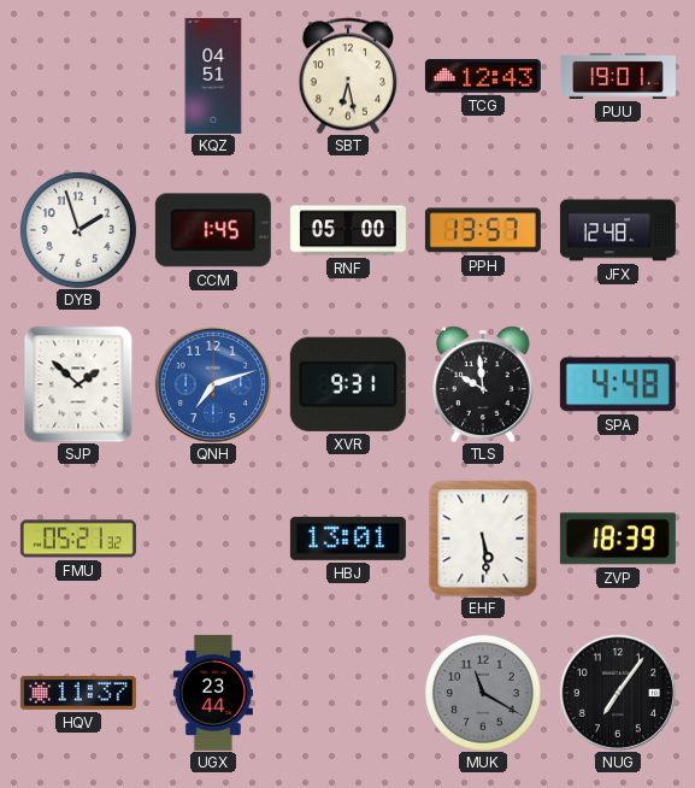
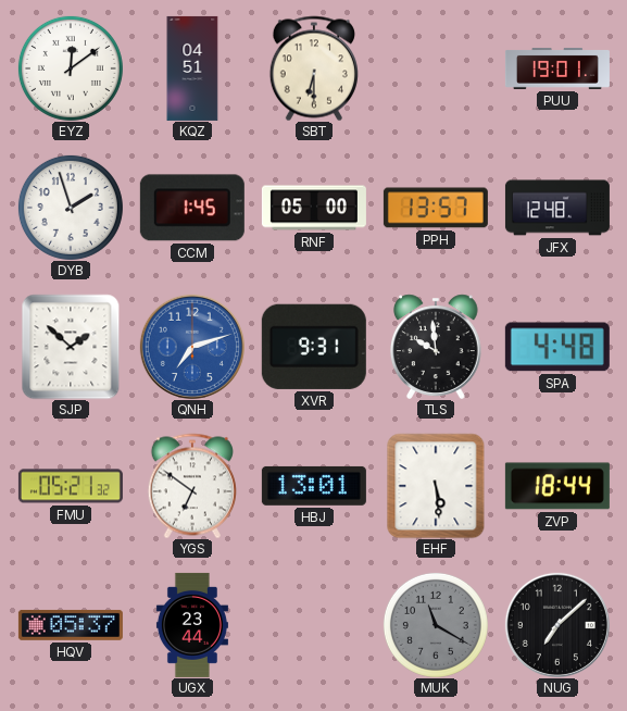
EYZ: none -> 12:09 (71, 68)
SBT: 6:28 -> 6:30 (314, 68)
TCG: 12:43 -> none (483, 76)
YGS: none -> 6:51 (192, 486)
ZVP: 18:39 -> 18:44 (557, 486)
HQV: 11:37 -> 05:37 (71, 625)
NUG: 7:06 -> 7:08 (557, 625)
